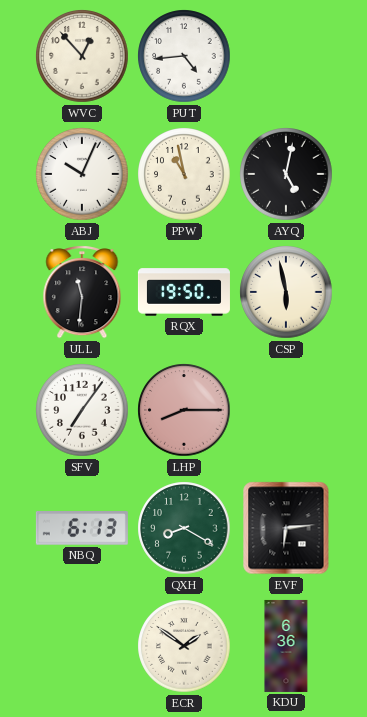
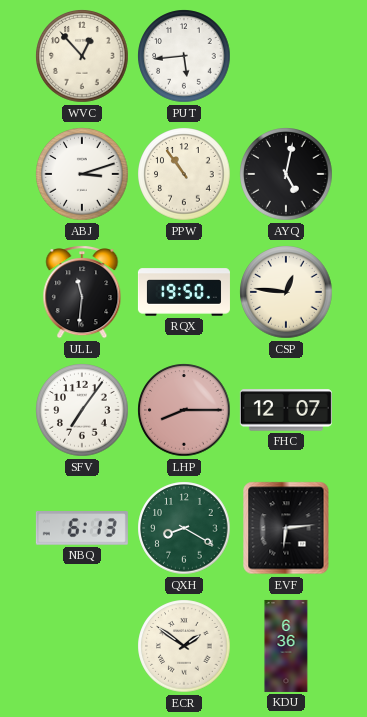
PUT: 4:44 -> 5:44 (184, 56)
ABJ: 10:04 -> 3:12 (82, 174)
PPW: 10:58 -> 10:54 (184, 174)
CSP: 5:58 -> 12:46 (286, 292)
FHC: none -> 12:07 (286, 410)
